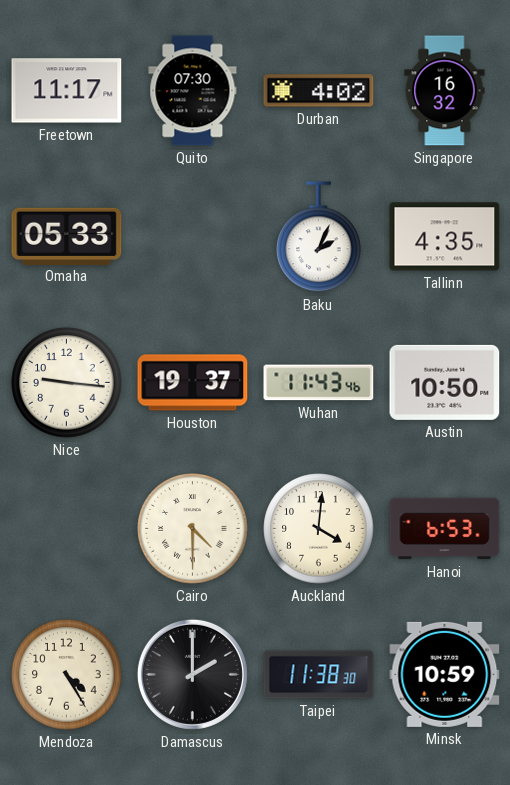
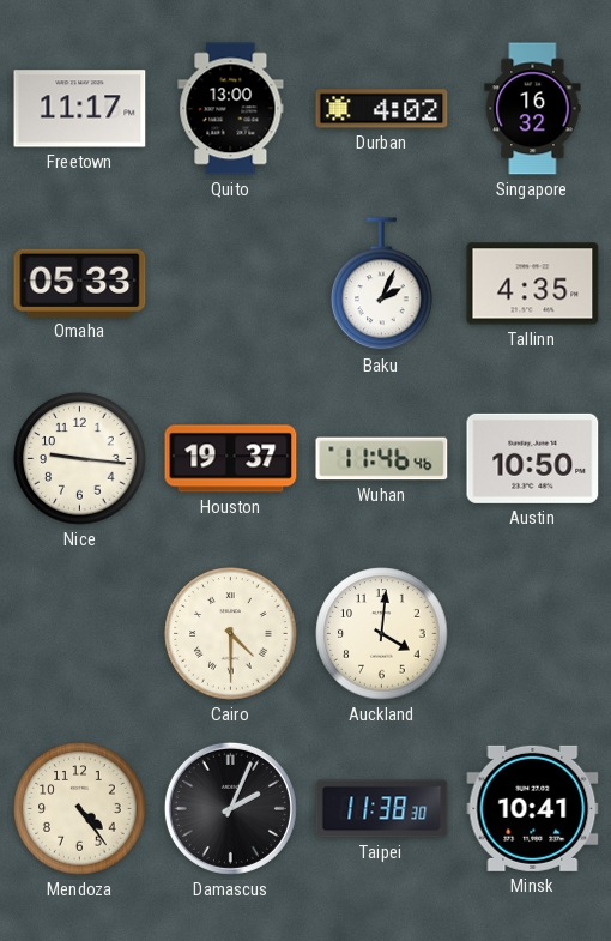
Quito: 07:30 -> 13:00 (231, 109)
Wuhan: 11:43 -> 11:46 (382, 459)
Hanoi: 6:53 -> none (445, 529)
Mendoza: 4:25 -> 4:24 (80, 809)
Damascus: 2:00 -> 2:04 (230, 808)
Minsk: 10:59 -> 10:41 (533, 808)
